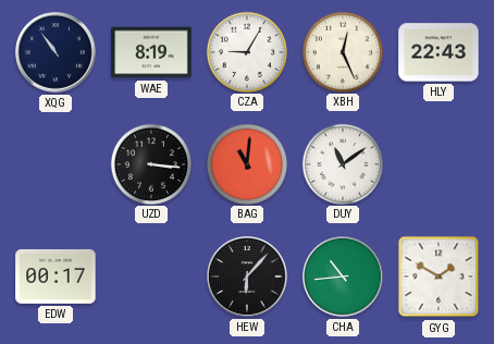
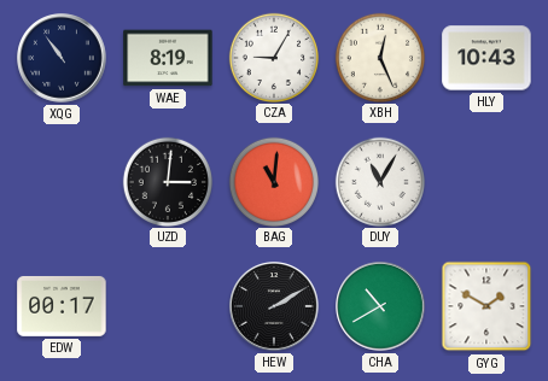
HLY: 22:43 -> 10:43 (486, 58)
UZD: 3:16 -> 3:01 (167, 181)
DUY: 11:09 -> 11:05 (379, 181)
HEW: 6:07 -> 2:10 (274, 306)
CHA: 10:44 -> 10:40 (380, 306)
